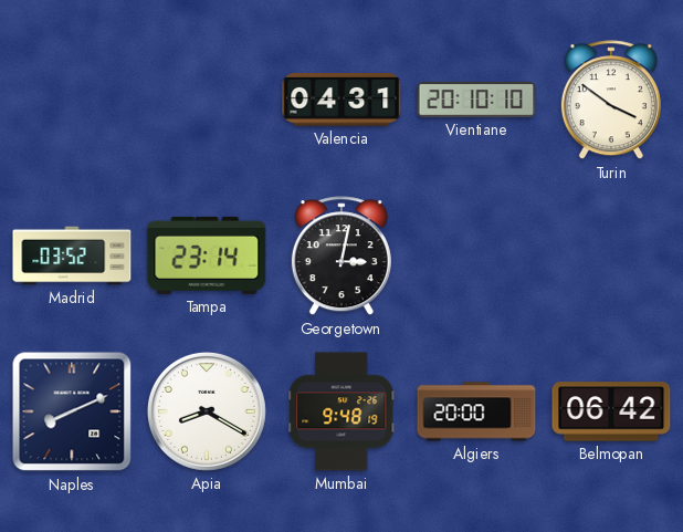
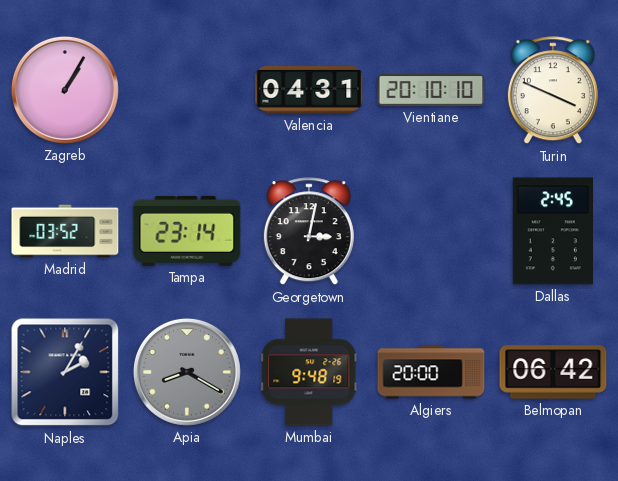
Zagreb: none -> 1:05 (65, 90)
Turin: 3:51 -> 3:49 (553, 91)
Dallas: none -> 2:45 (553, 231)
Naples: 8:11 -> 2:05 (65, 372)
Apia dial: white -> grey (187, 372)
